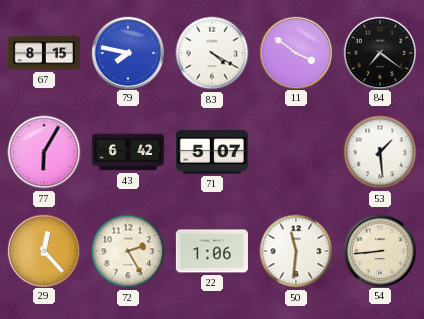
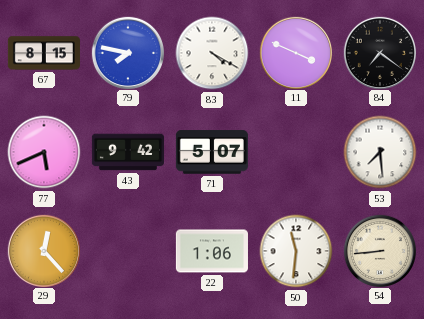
11: 3:51 -> 3:49 (295, 52)
77: 6:05 -> 5:41 (44, 152)
43: 6:42 -> 9:42 (128, 152)
53: 1:29 -> 7:29 (380, 152)
72: 2:25 -> none (128, 251)
